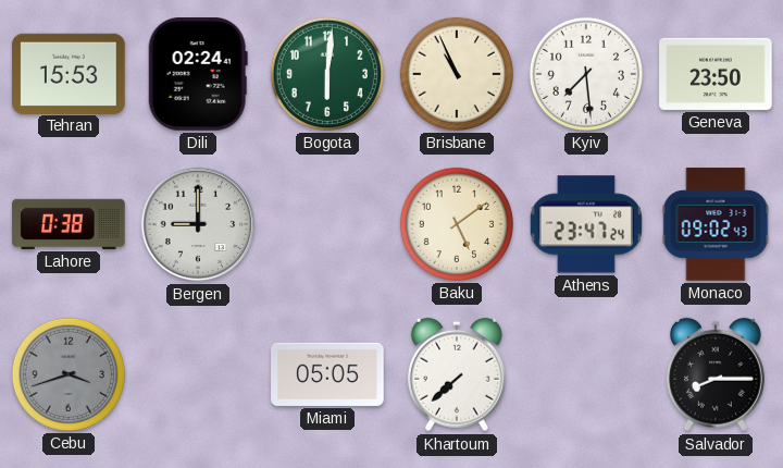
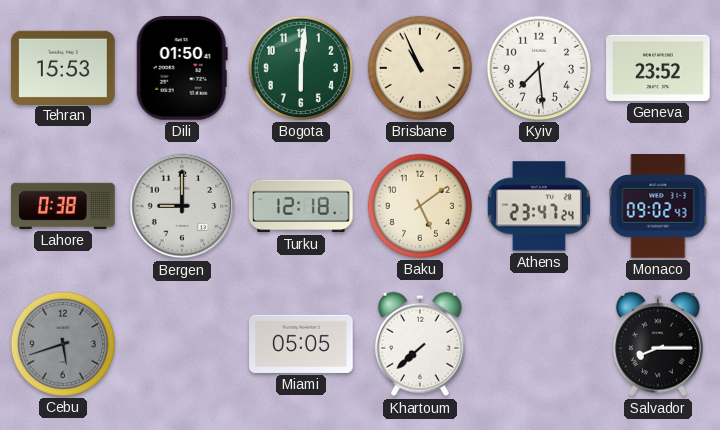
Dili: 02:24 -> 01:50 (182, 69)
Geneva: 23:50 -> 23:52 (658, 68)
Turku: none -> 12:18 (301, 206)
Cebu: 3:42 -> 5:42 (63, 344)
